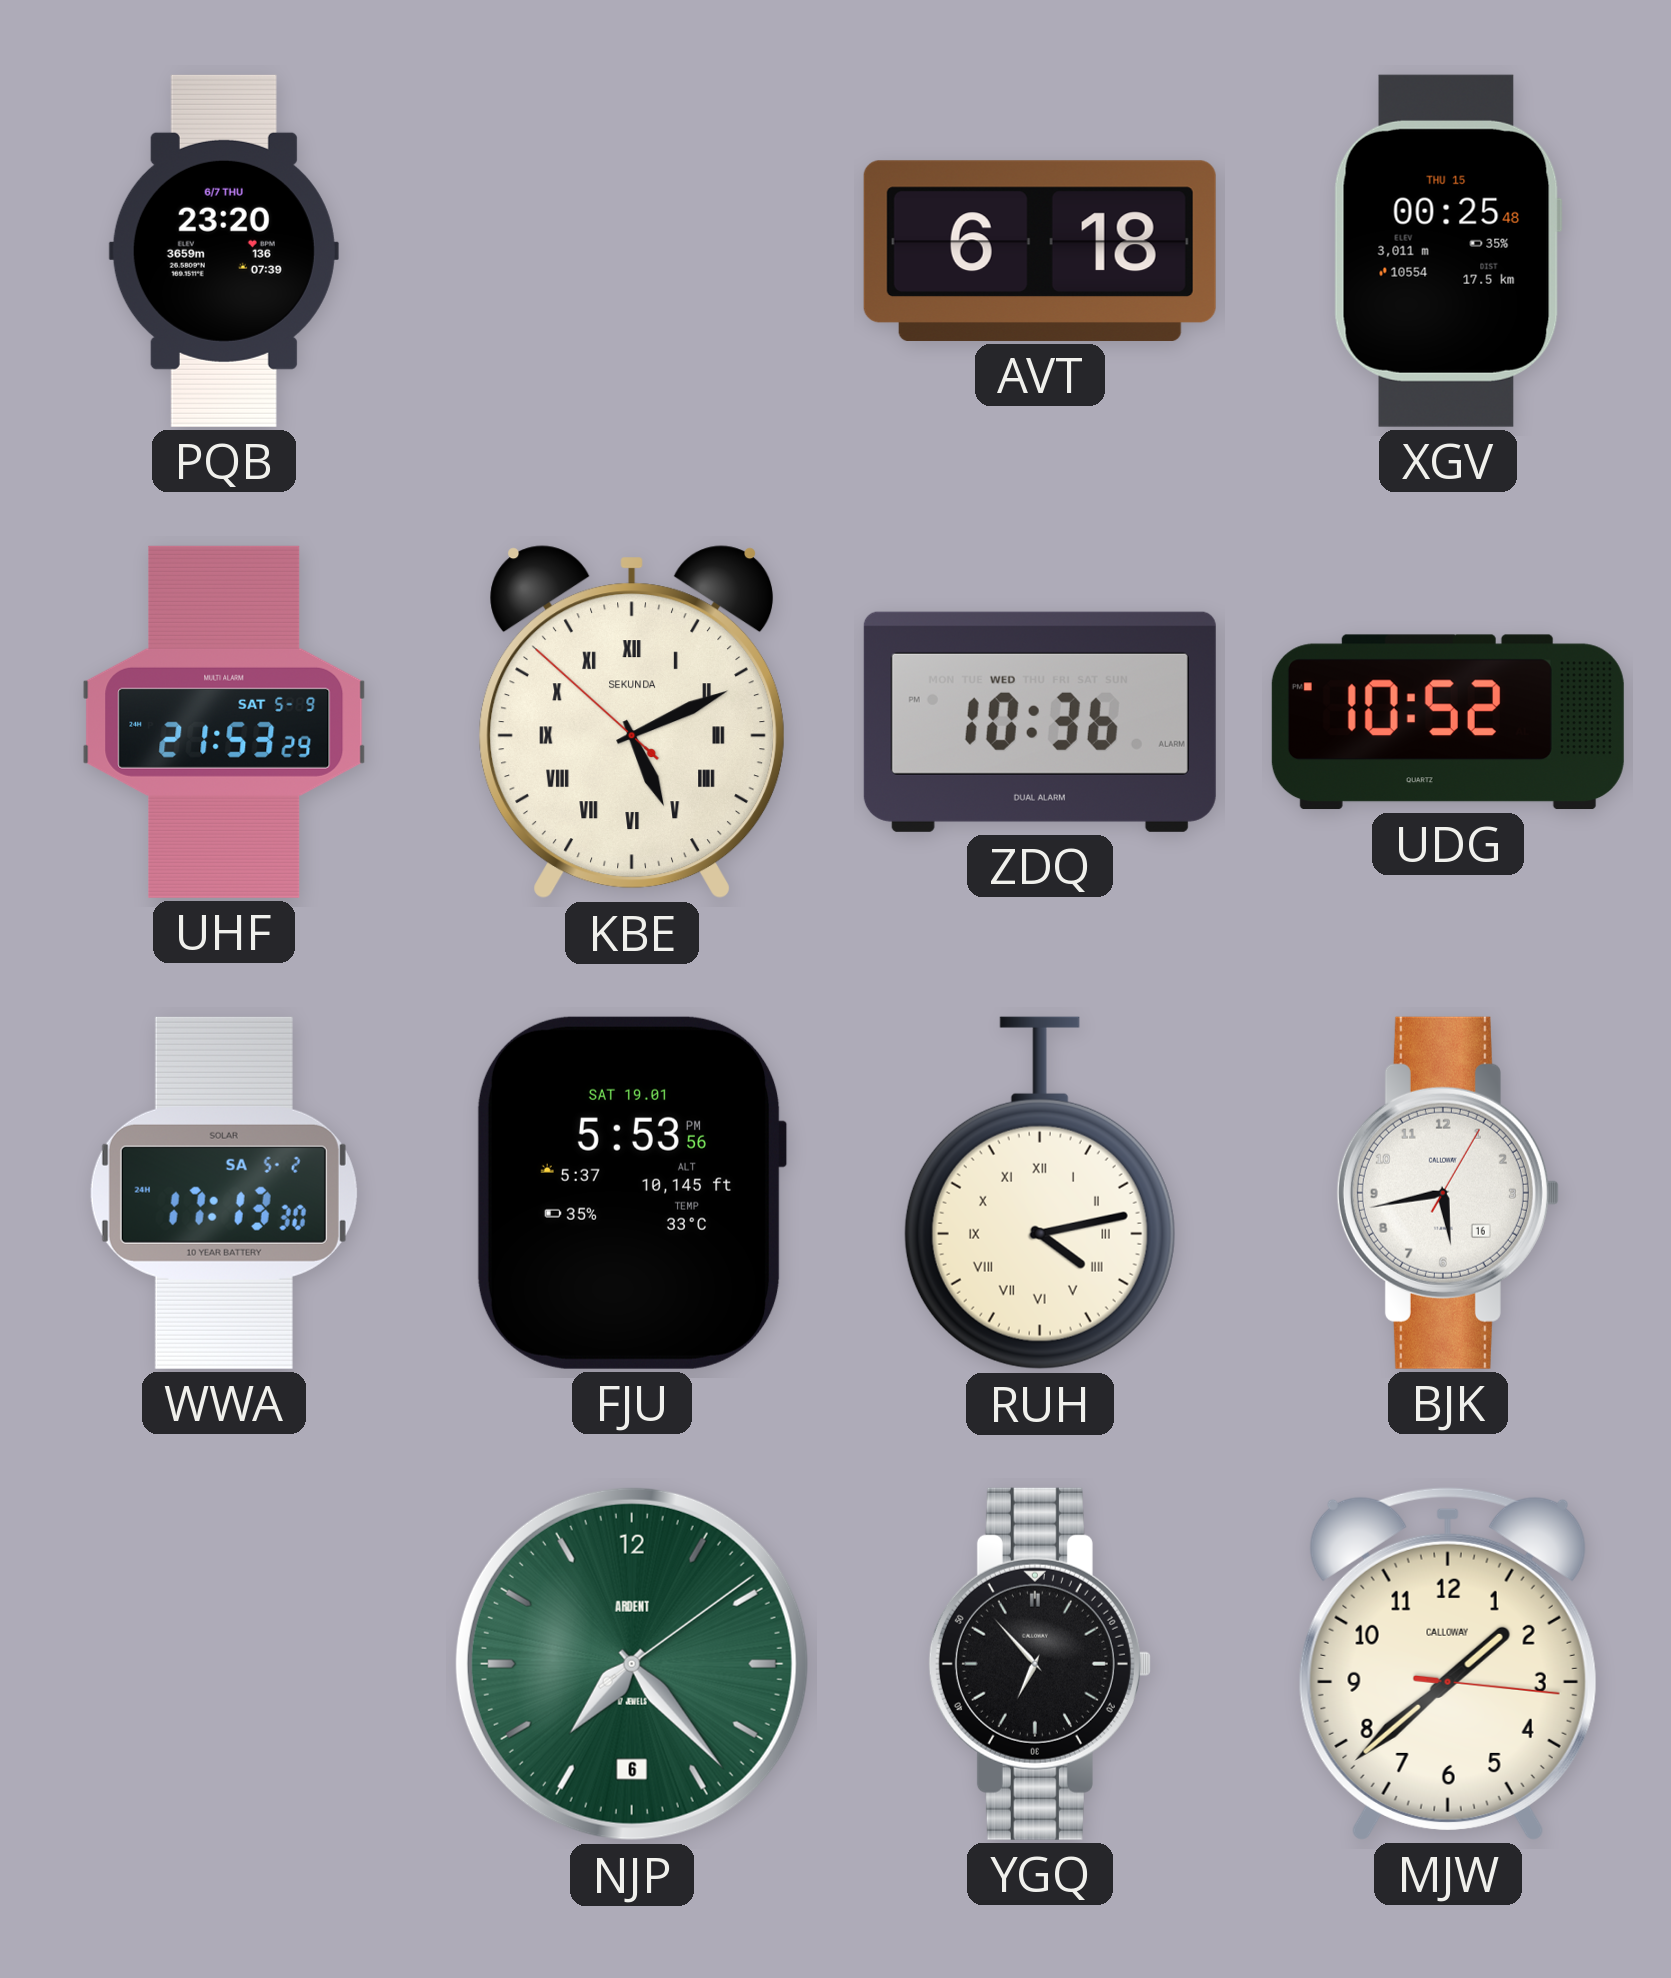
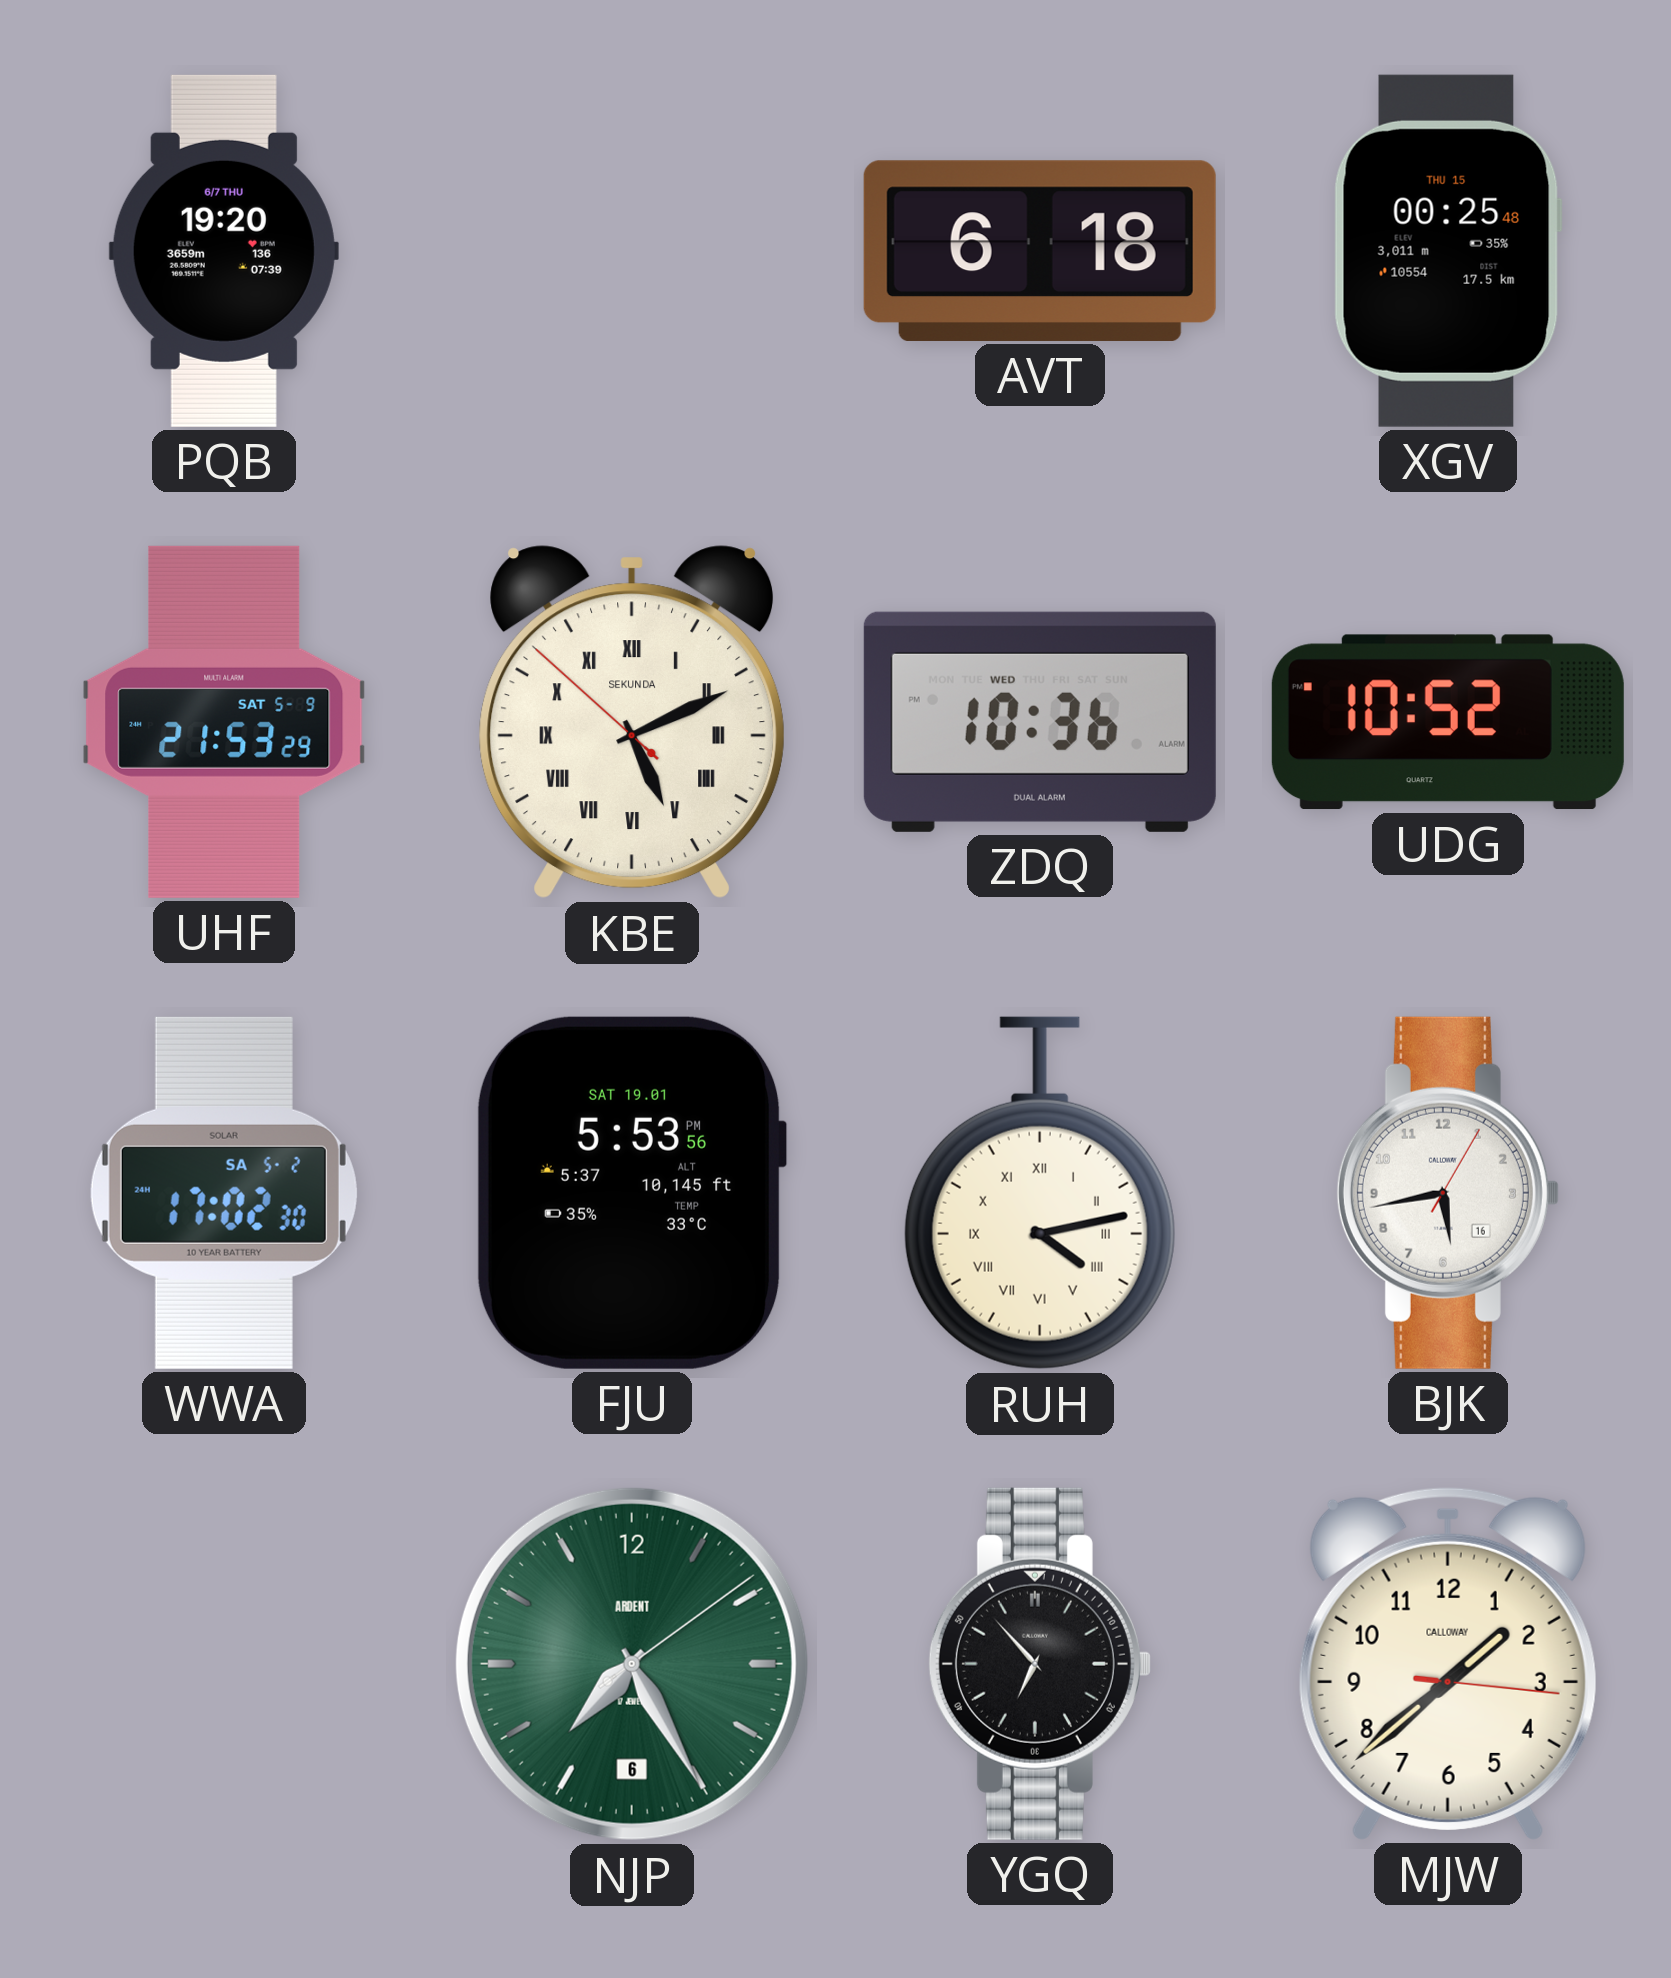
PQB: 23:20 -> 19:20 (224, 251)
WWA: 17:13 -> 17:02 (224, 1193)
NJP: 7:23 -> 7:25 (632, 1664)
